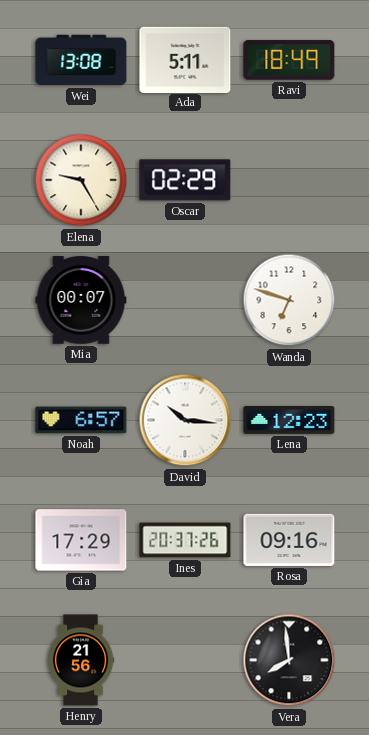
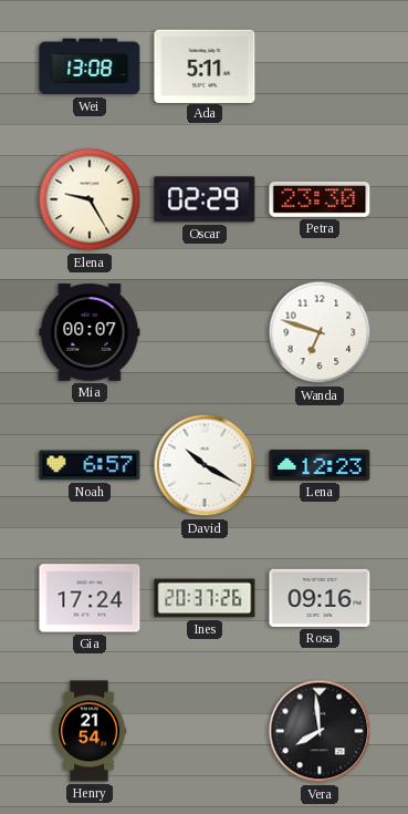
Ravi: 18:49 -> none (289, 60)
Petra: none -> 23:30 (320, 199)
David: 10:16 -> 10:20 (205, 465)
Gia: 17:29 -> 17:24 (90, 598)
Henry: 21:56 -> 21:54 (90, 731)
